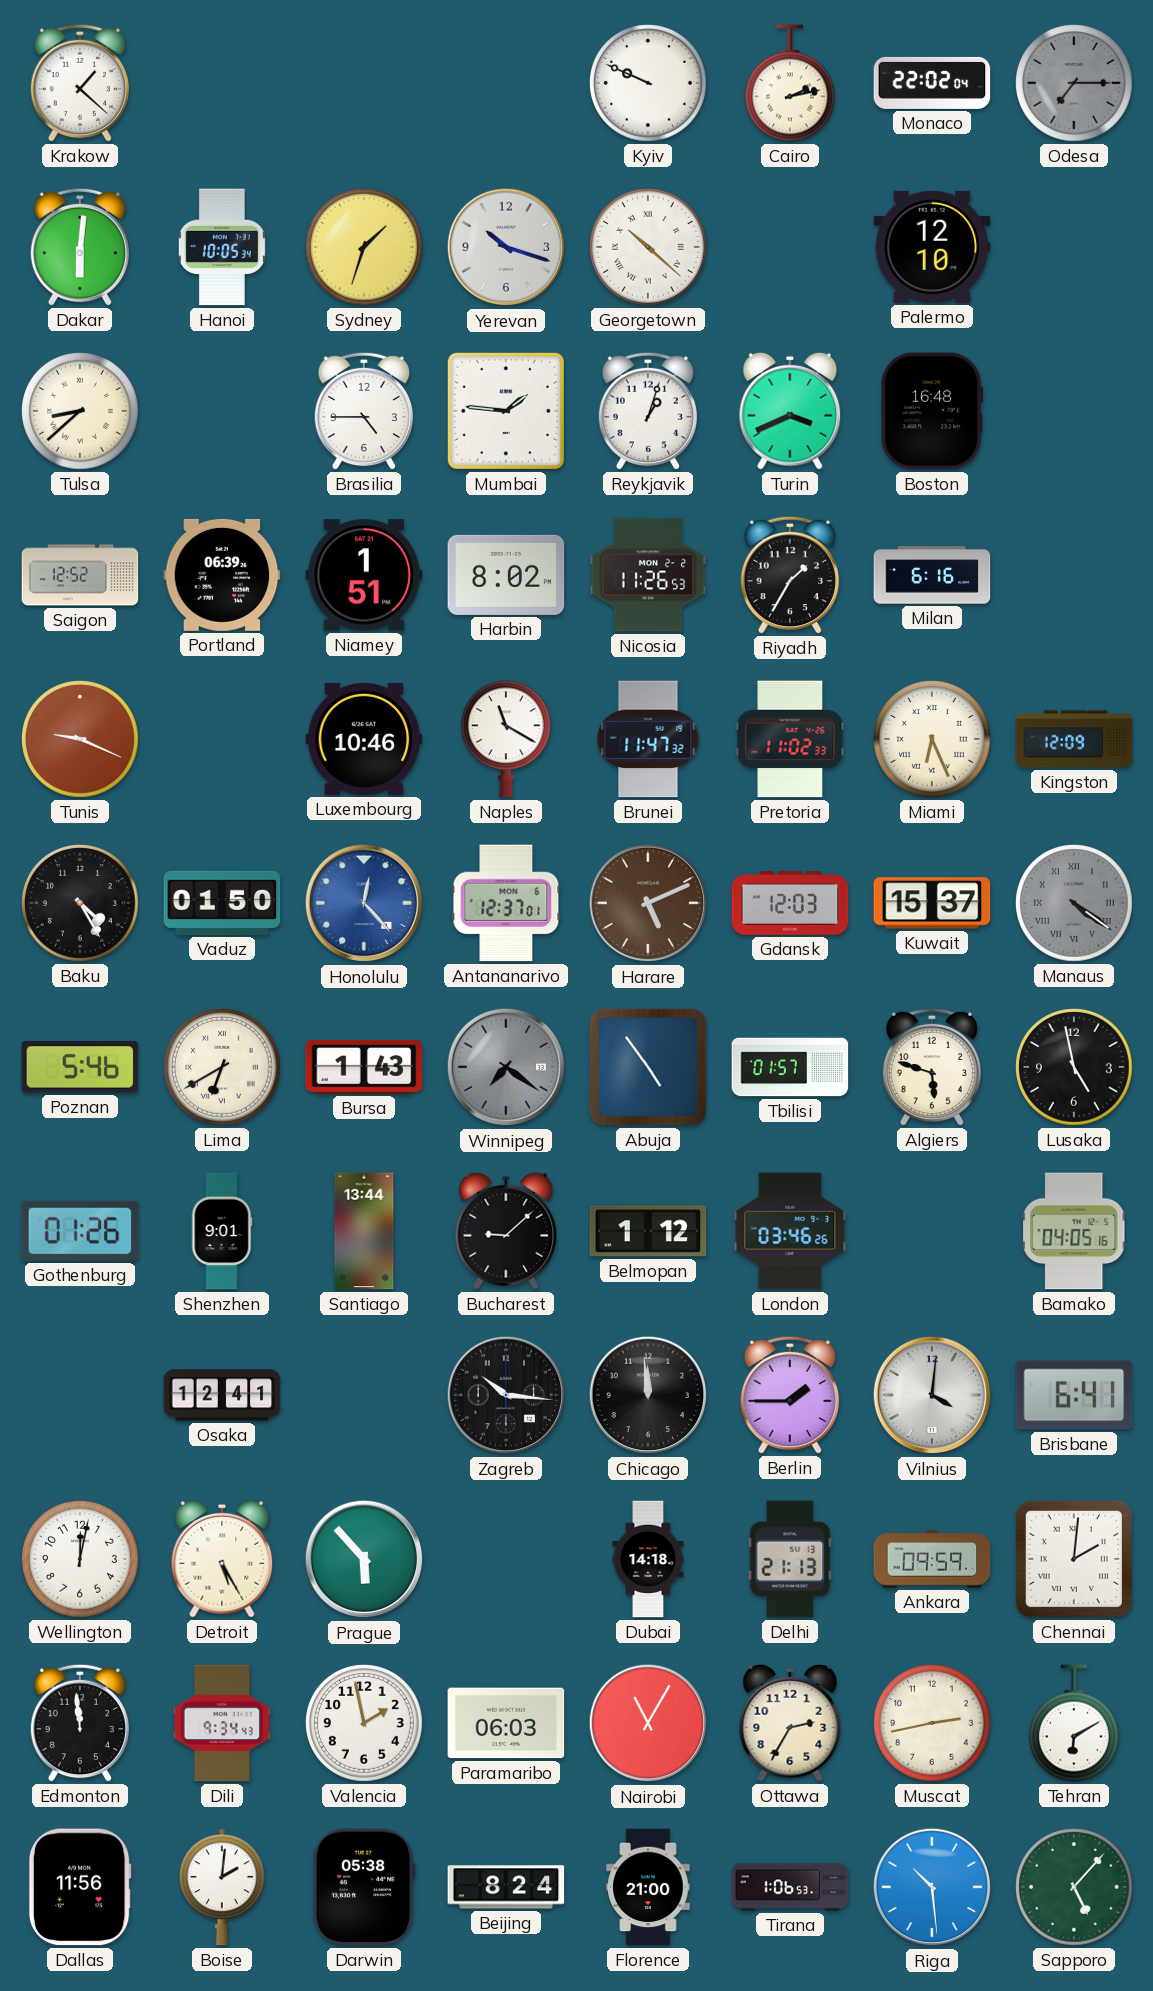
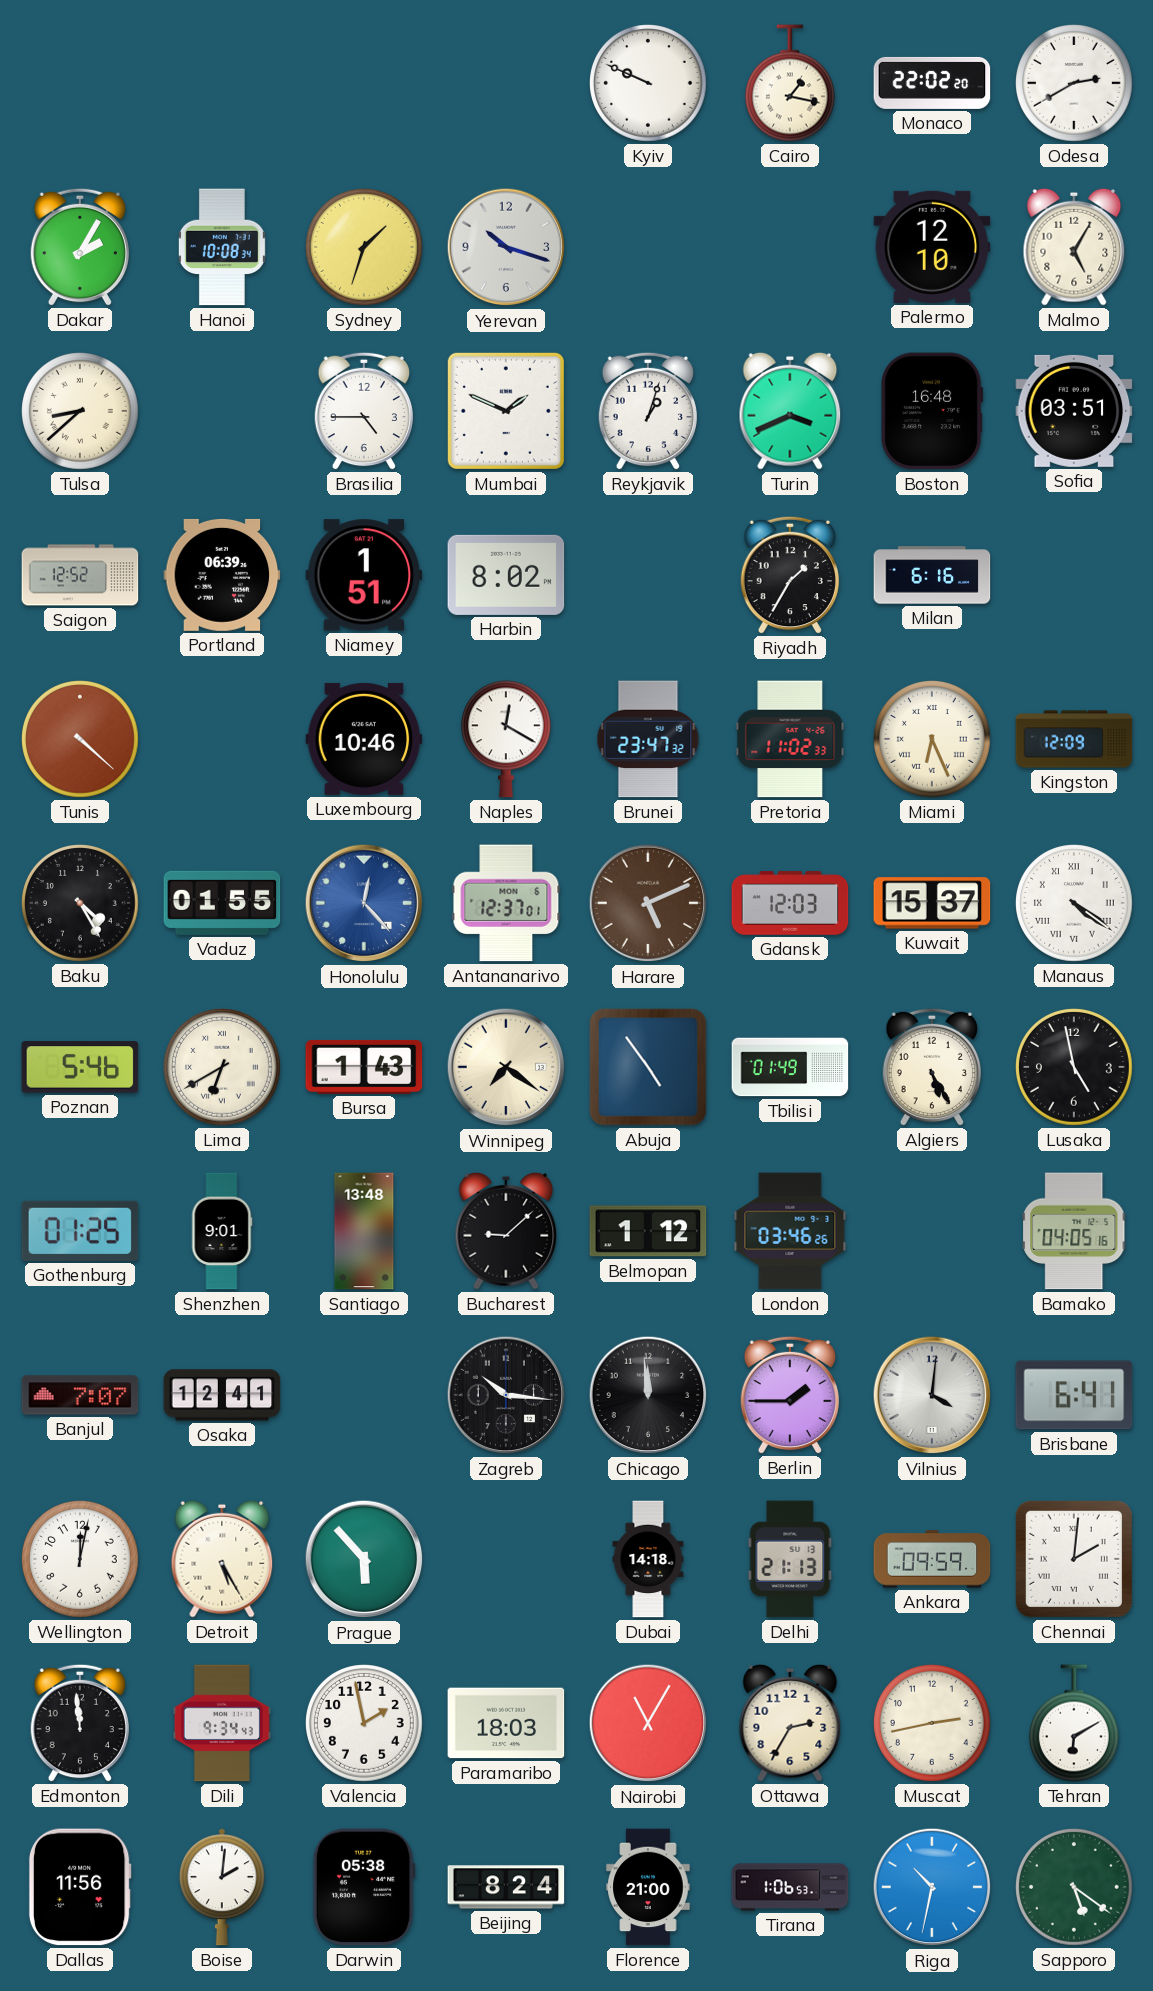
Krakow: 1:22 -> none (80, 83)
Cairo: 2:13 -> 1:17 (790, 83)
Monaco: 22:02:04 -> 22:02:20 (932, 83)
Odesa: 7:15 -> 2:40 (1075, 84)
Odesa dial: grey -> white (1075, 84)
Dakar: 6:01 -> 2:05 (80, 247)
Hanoi: 10:05 -> 10:08 (222, 247)
Georgetown: 10:22 -> none (649, 248)
Malmo: none -> 5:05 (1074, 247)
Mumbai: 1:46 -> 1:49 (506, 411)
Sofia: none -> 03:51 (1074, 411)
Nicosia: 11:26 -> none (648, 575)
Tunis: 9:19 -> 4:22 (81, 740)
Naples: 11:20 -> 12:20 (506, 739)
Brunei: 11:47 -> 23:47 (648, 739)
Vaduz: 01:50 -> 01:55 (222, 903)
Manaus dial: grey -> white (1075, 904)
Winnipeg dial: grey -> cream (506, 1067)
Tbilisi: 01:57 -> 01:49 (790, 1067)
Algiers: 5:48 -> 5:25 (932, 1067)
Gothenburg: 01:26 -> 01:25 (80, 1231)
Santiago: 13:44 -> 13:48 (364, 1231)
Banjul: none -> 7:07 (80, 1395)
Paramaribo: 06:03 -> 18:03 (506, 1723)
Riga: 10:29 -> 10:32 (932, 1887)
Sapporo: 5:07 -> 5:21 (1075, 1888)
